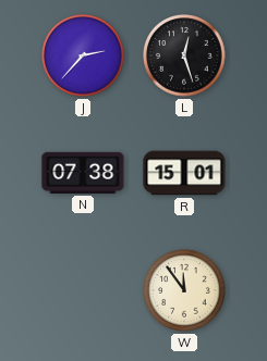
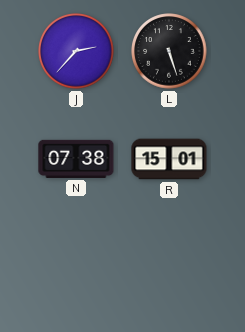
L: 12:27 -> 5:27 (169, 51)
W: 11:54 -> none (184, 290)
